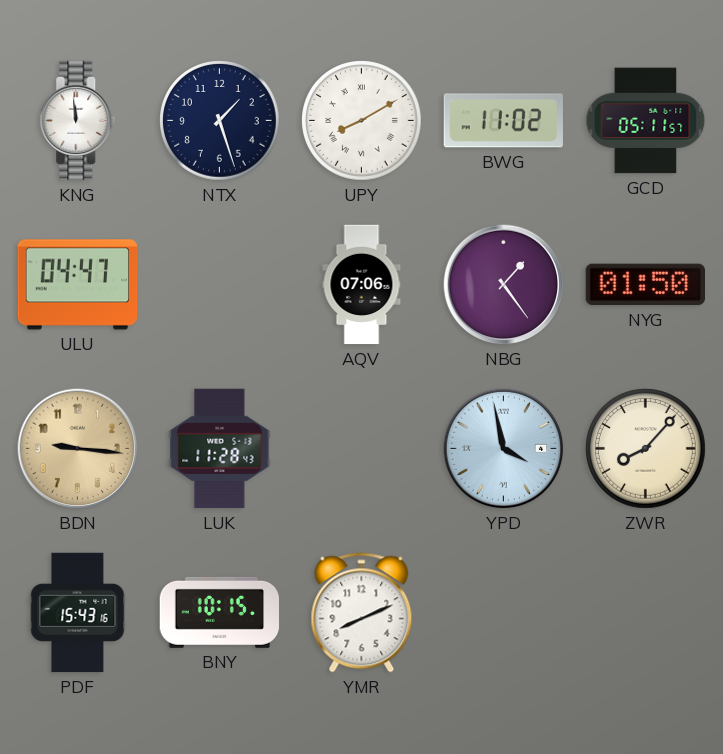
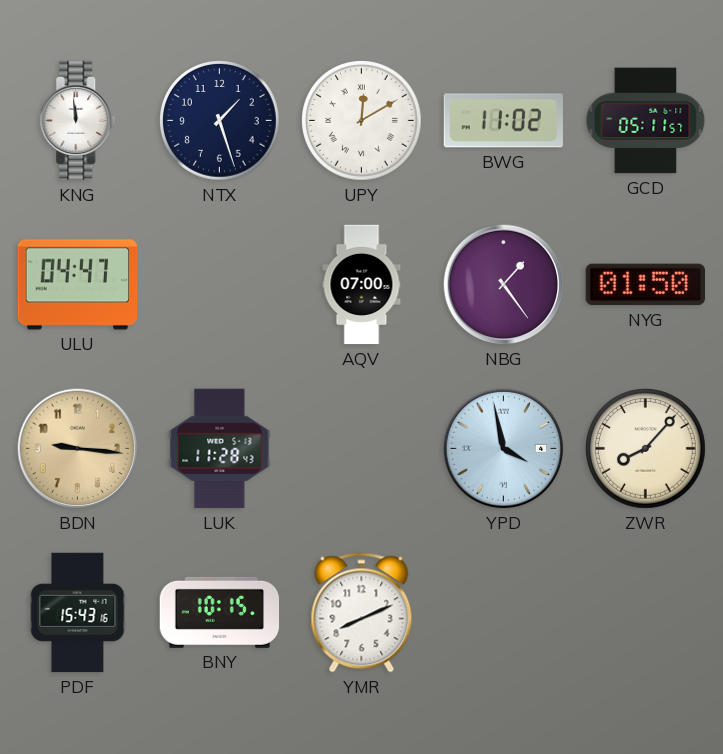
UPY: 8:10 -> 12:10 (362, 121)
AQV: 07:06 -> 07:00 (362, 285)
